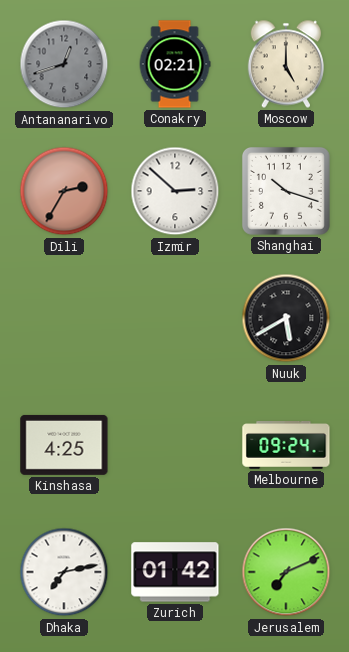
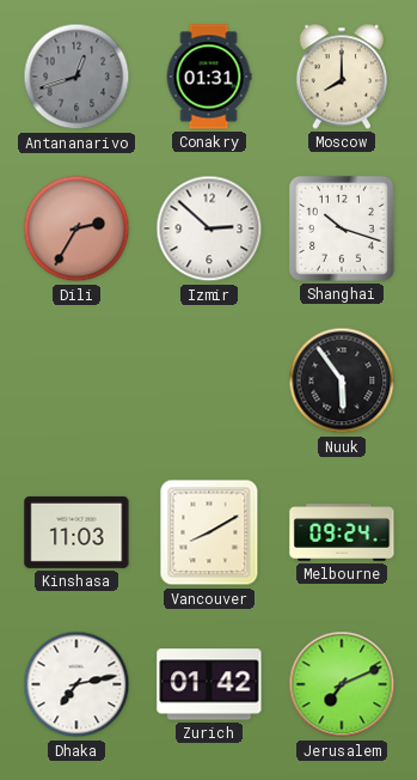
Conakry: 02:21 -> 01:31 (209, 77)
Moscow: 5:00 -> 8:00 (341, 77)
Nuuk: 5:40 -> 5:54 (342, 380)
Kinshasa: 4:25 -> 11:03 (76, 532)
Vancouver: none -> 8:10 (209, 532)
